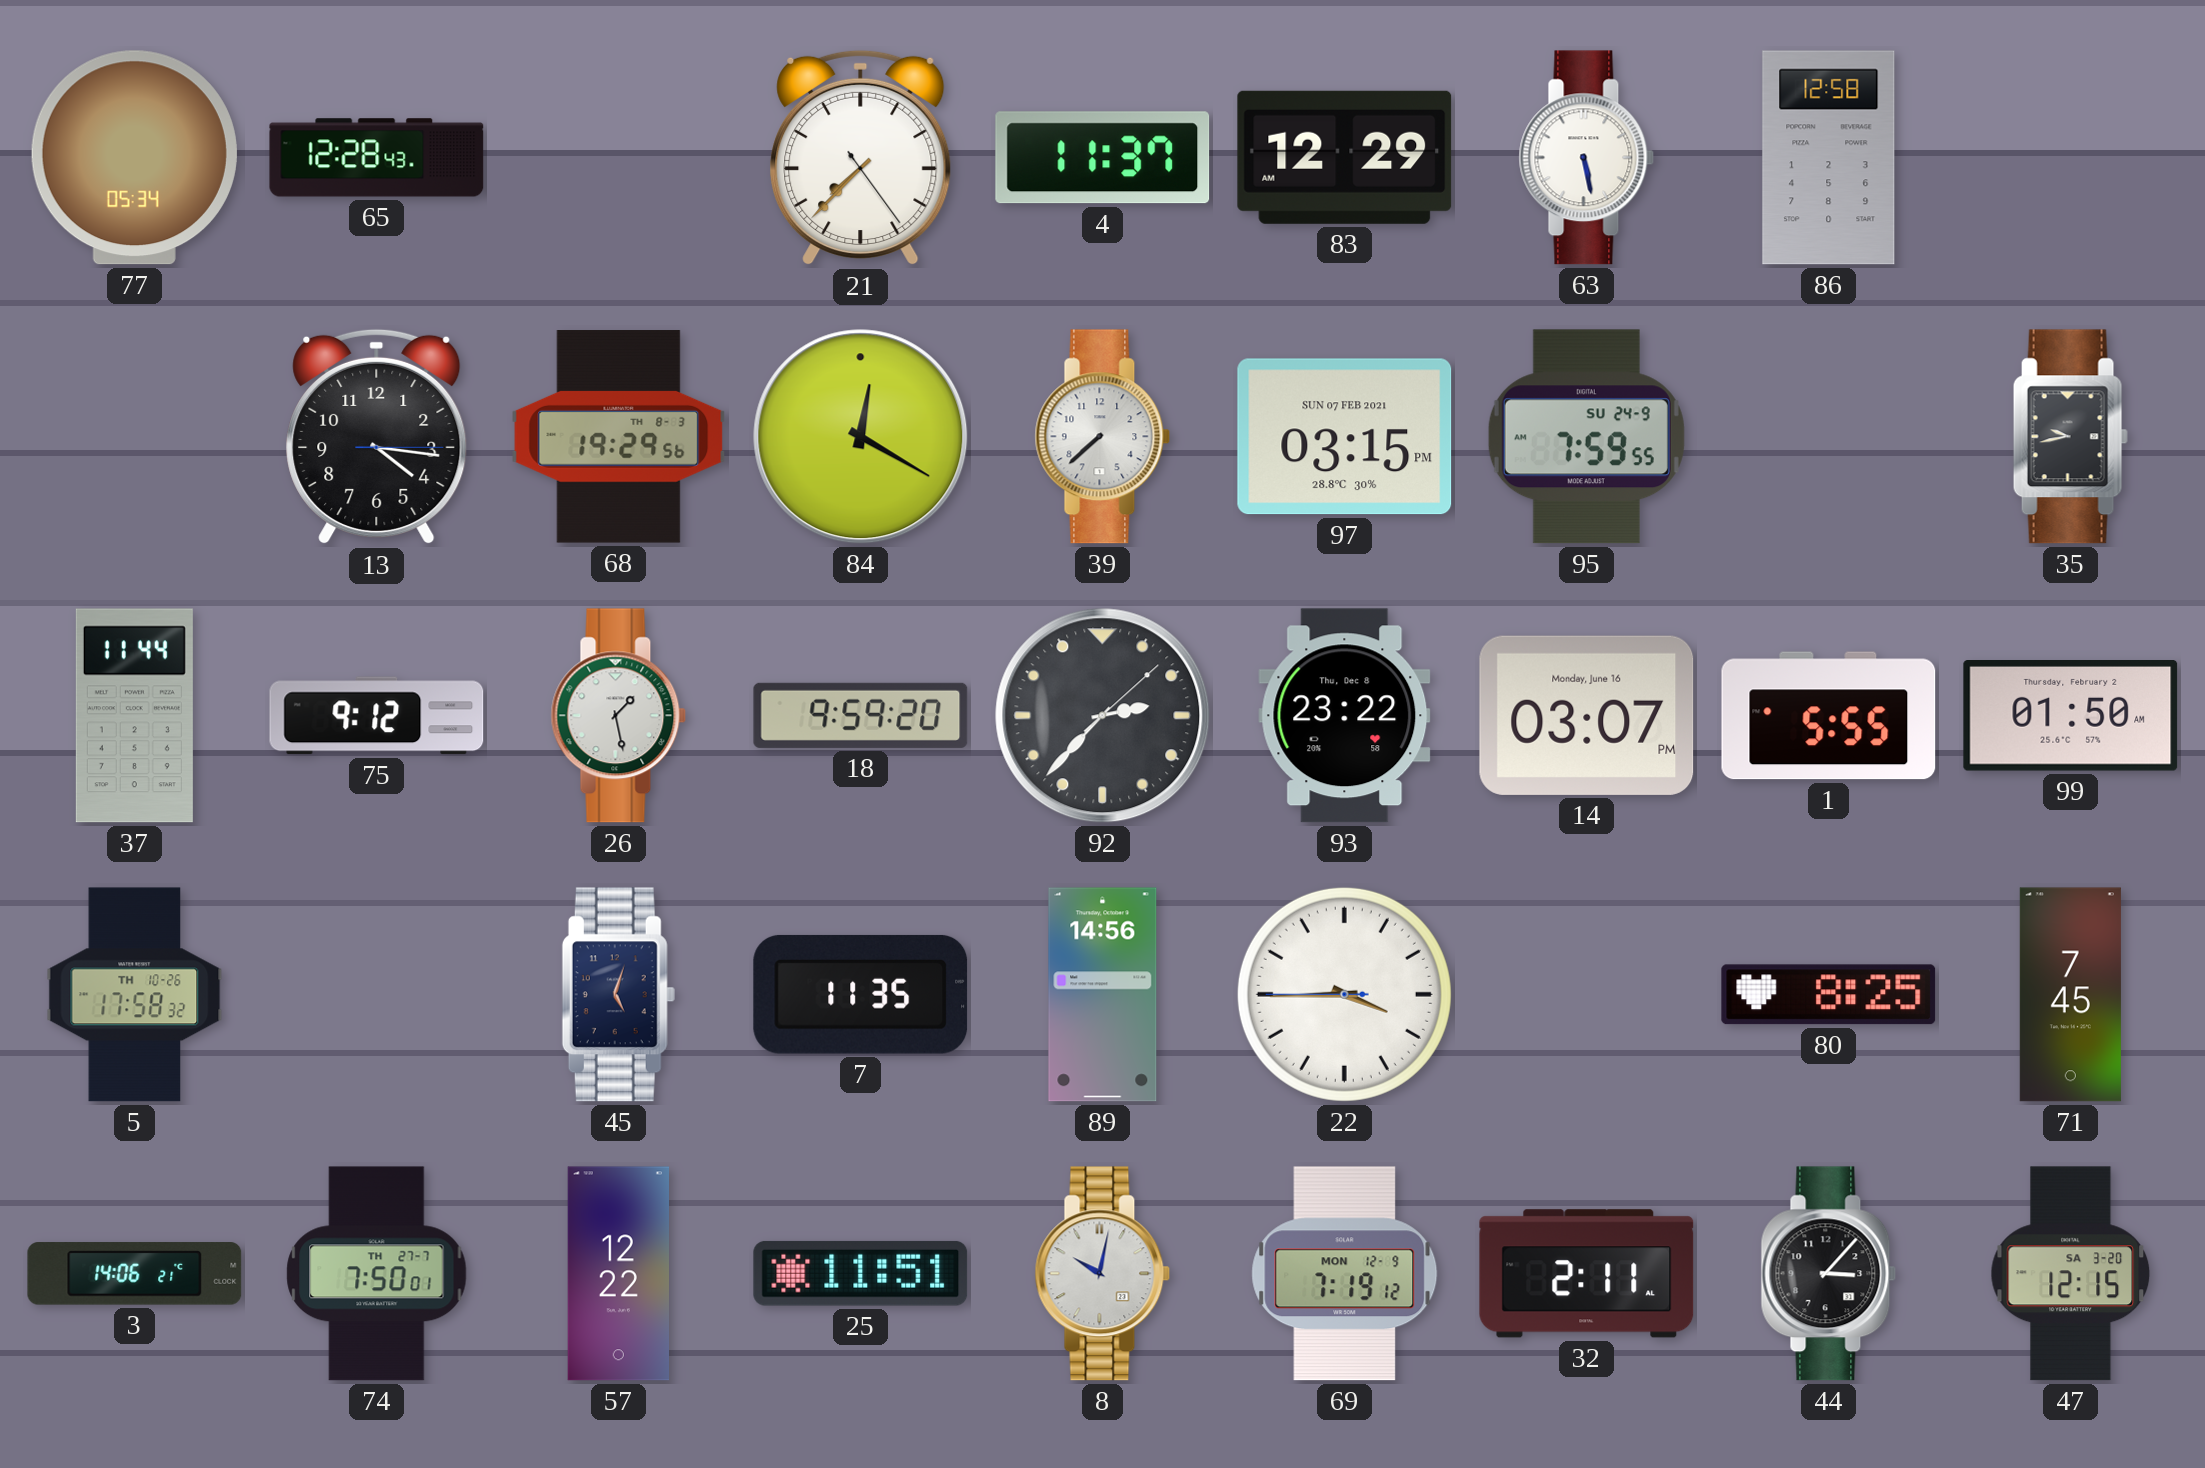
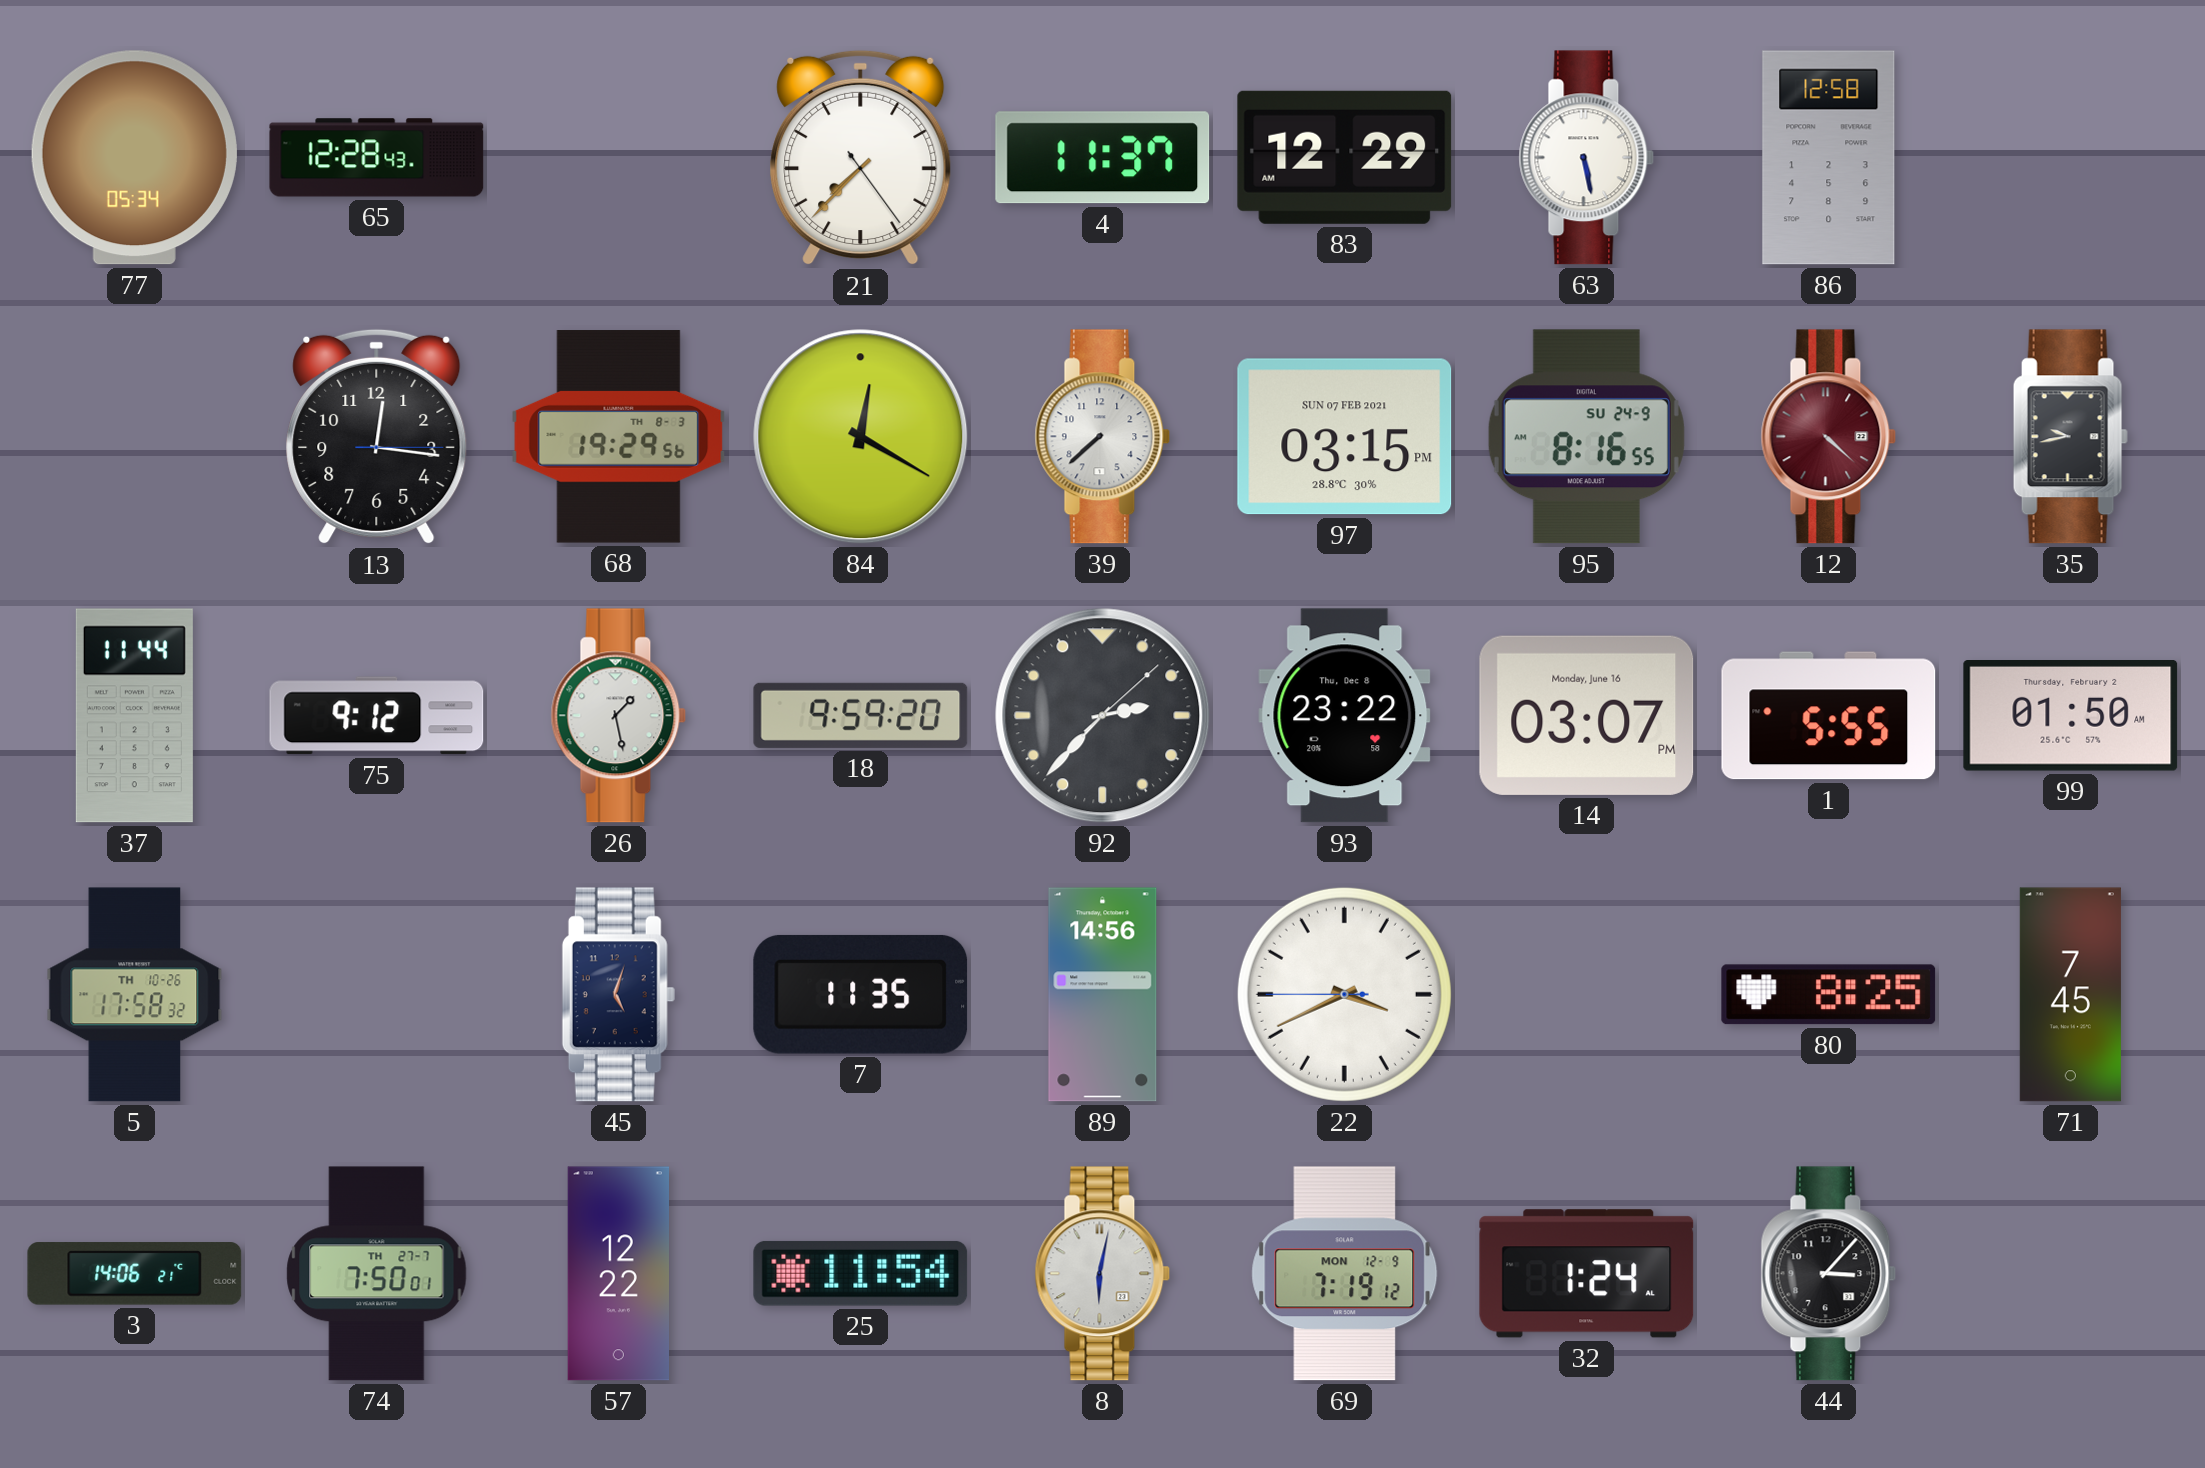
13: 4:16 -> 12:16 (377, 437)
95: 7:59 -> 8:16 (1586, 437)
12: none -> 4:22 (1829, 437)
22: 3:44 -> 3:40 (1344, 994)
25: 11:51 -> 11:54 (861, 1273)
8: 10:02 -> 6:02 (1103, 1274)
32: 2:11 -> 1:24 (1587, 1274)
47: 12:15 -> none (2071, 1274)
